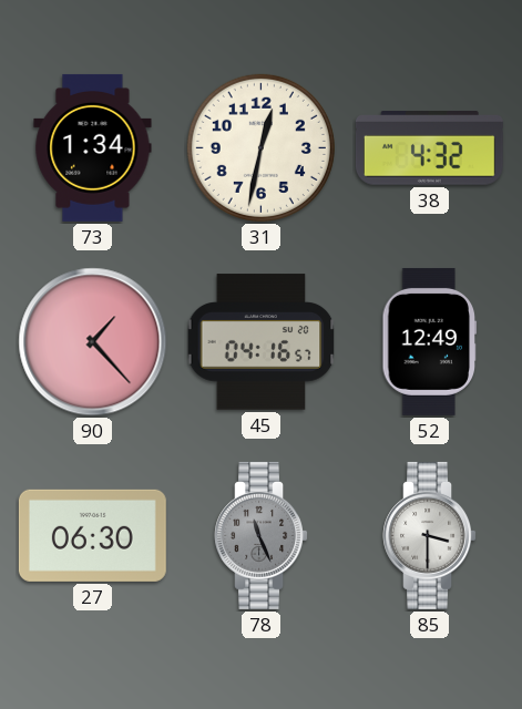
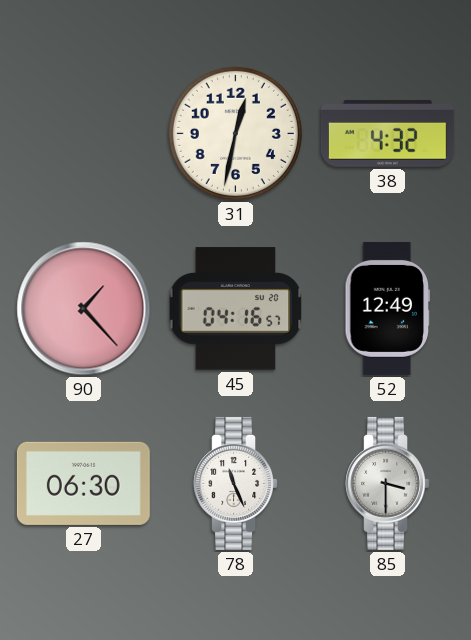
73: 1:34 -> none (93, 147)
78 dial: grey -> white (235, 483)
